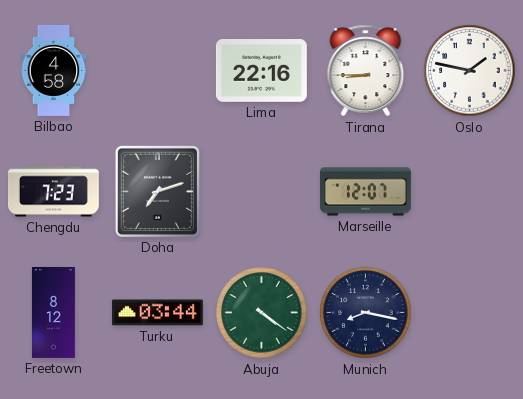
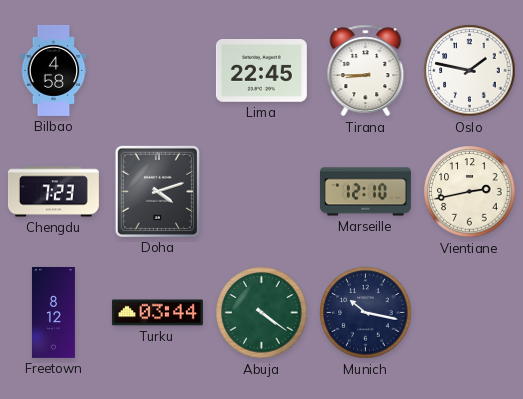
Lima: 22:16 -> 22:45 (261, 71)
Doha: 7:12 -> 4:12 (157, 191)
Marseille: 12:07 -> 12:10 (365, 192)
Vientiane: none -> 2:43 (470, 192)
Munich: 8:17 -> 10:17 (366, 313)
